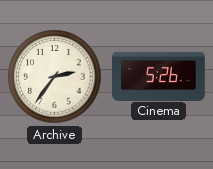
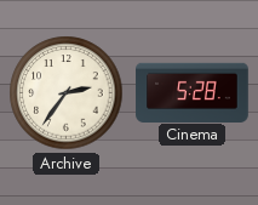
Cinema: 5:26 -> 5:28 (193, 92)
